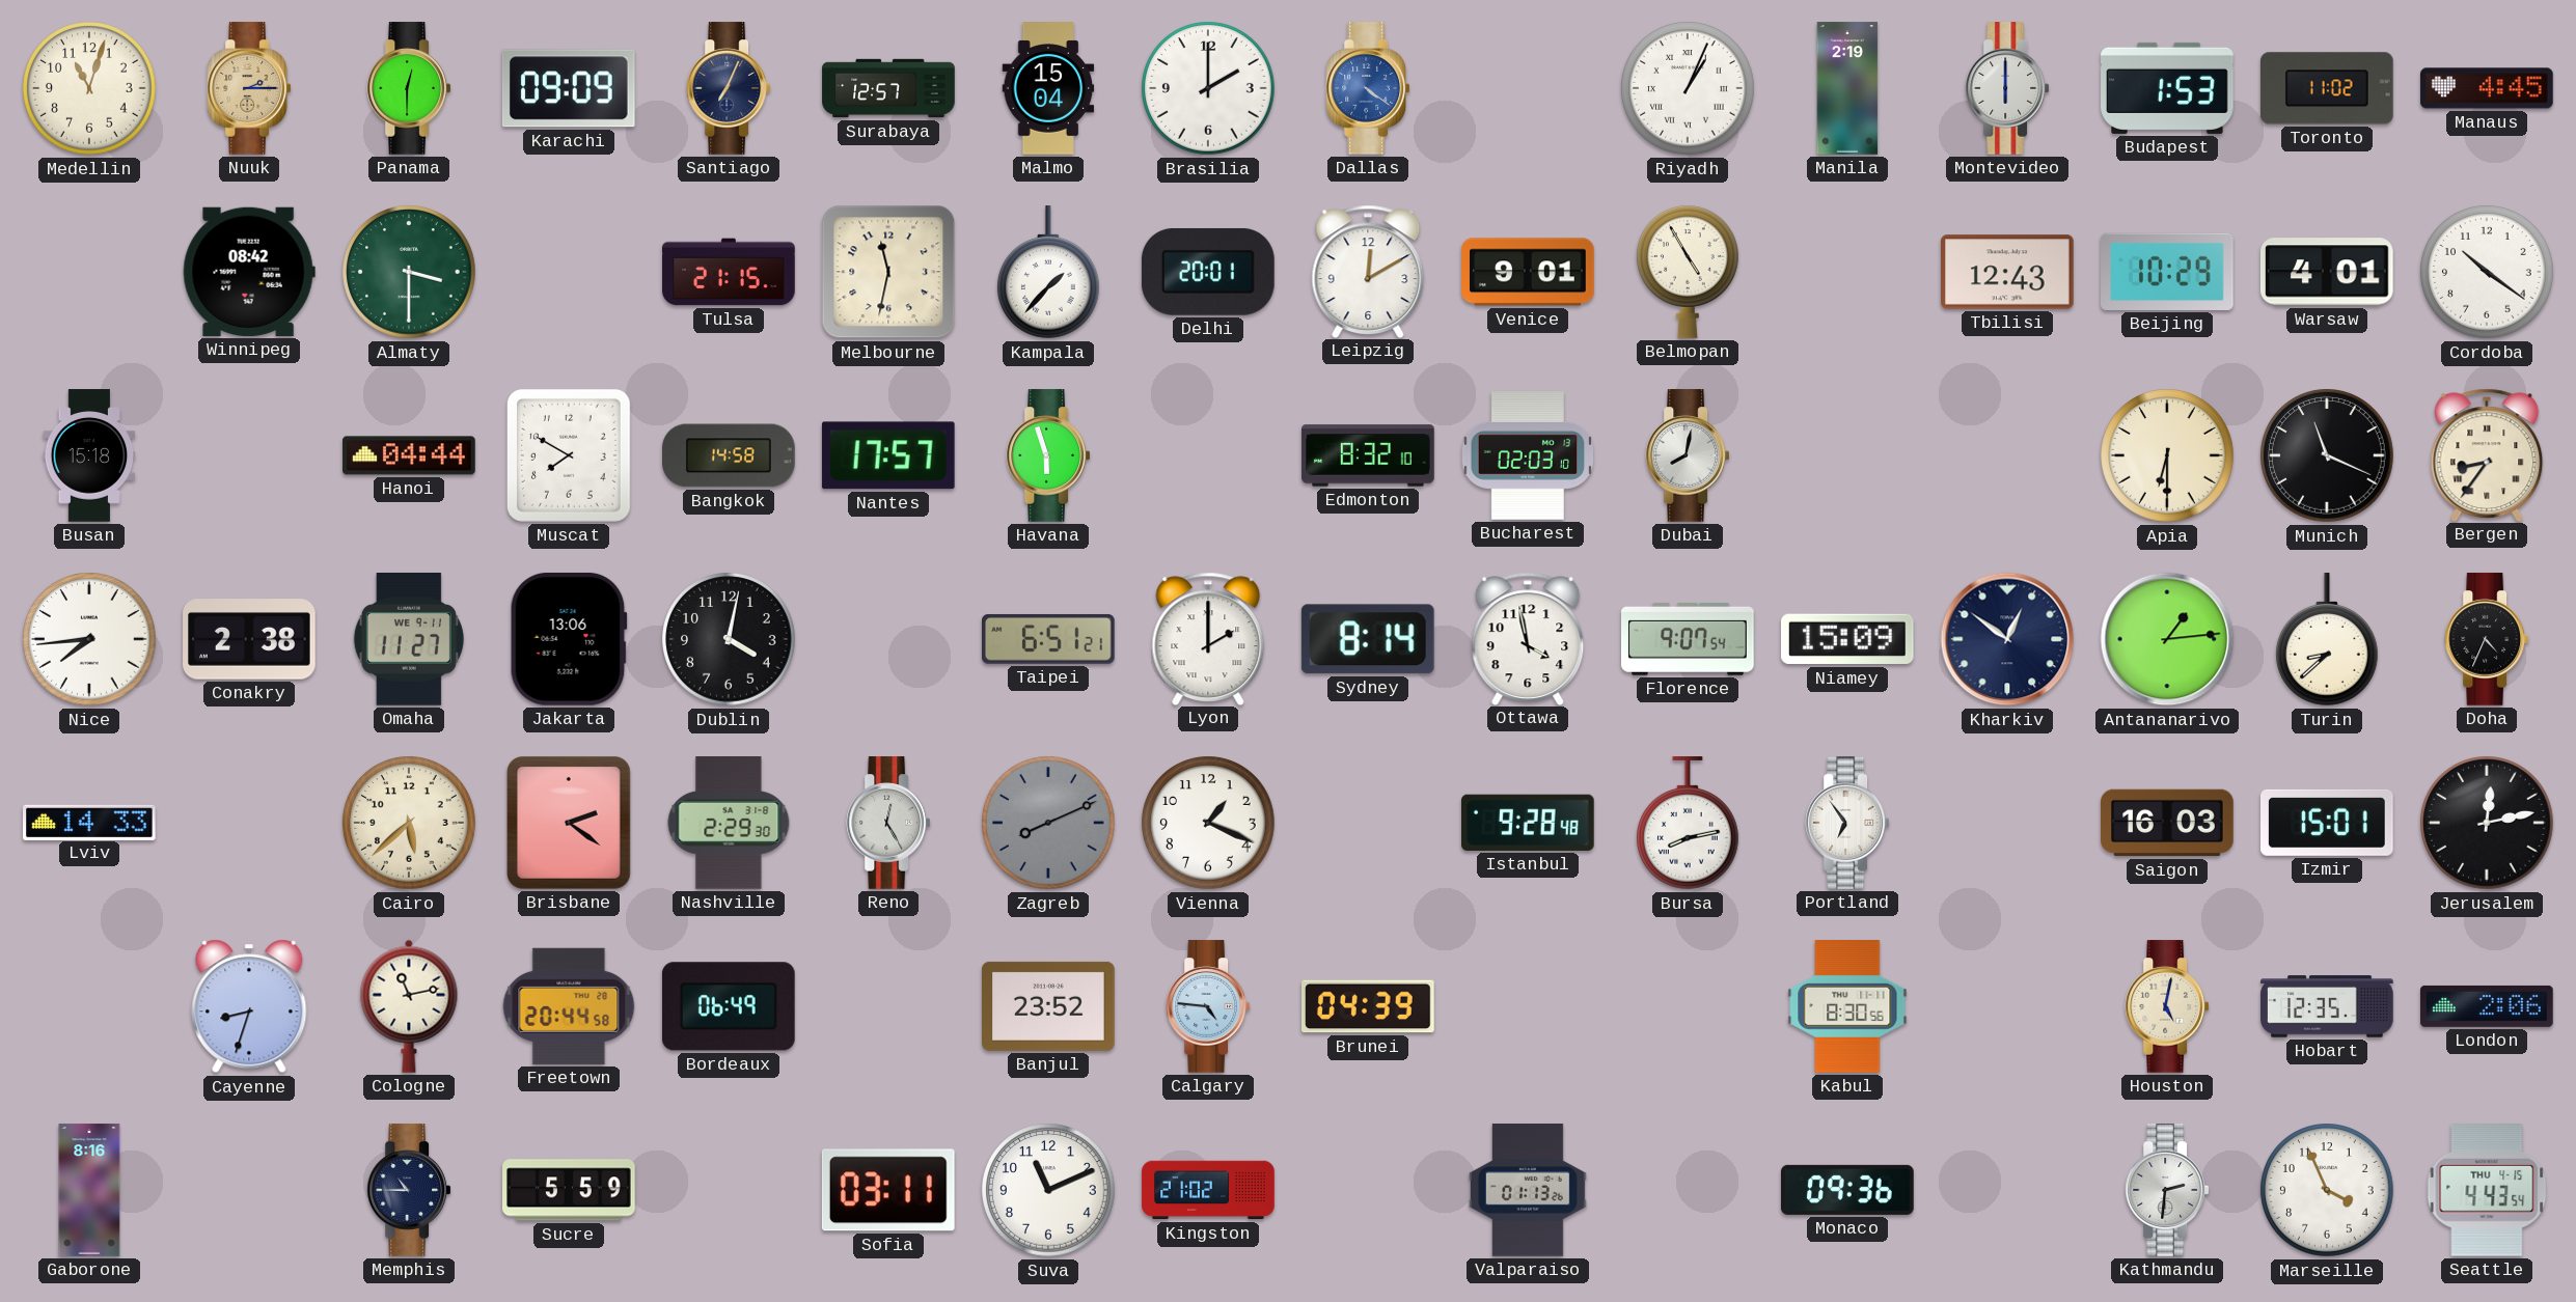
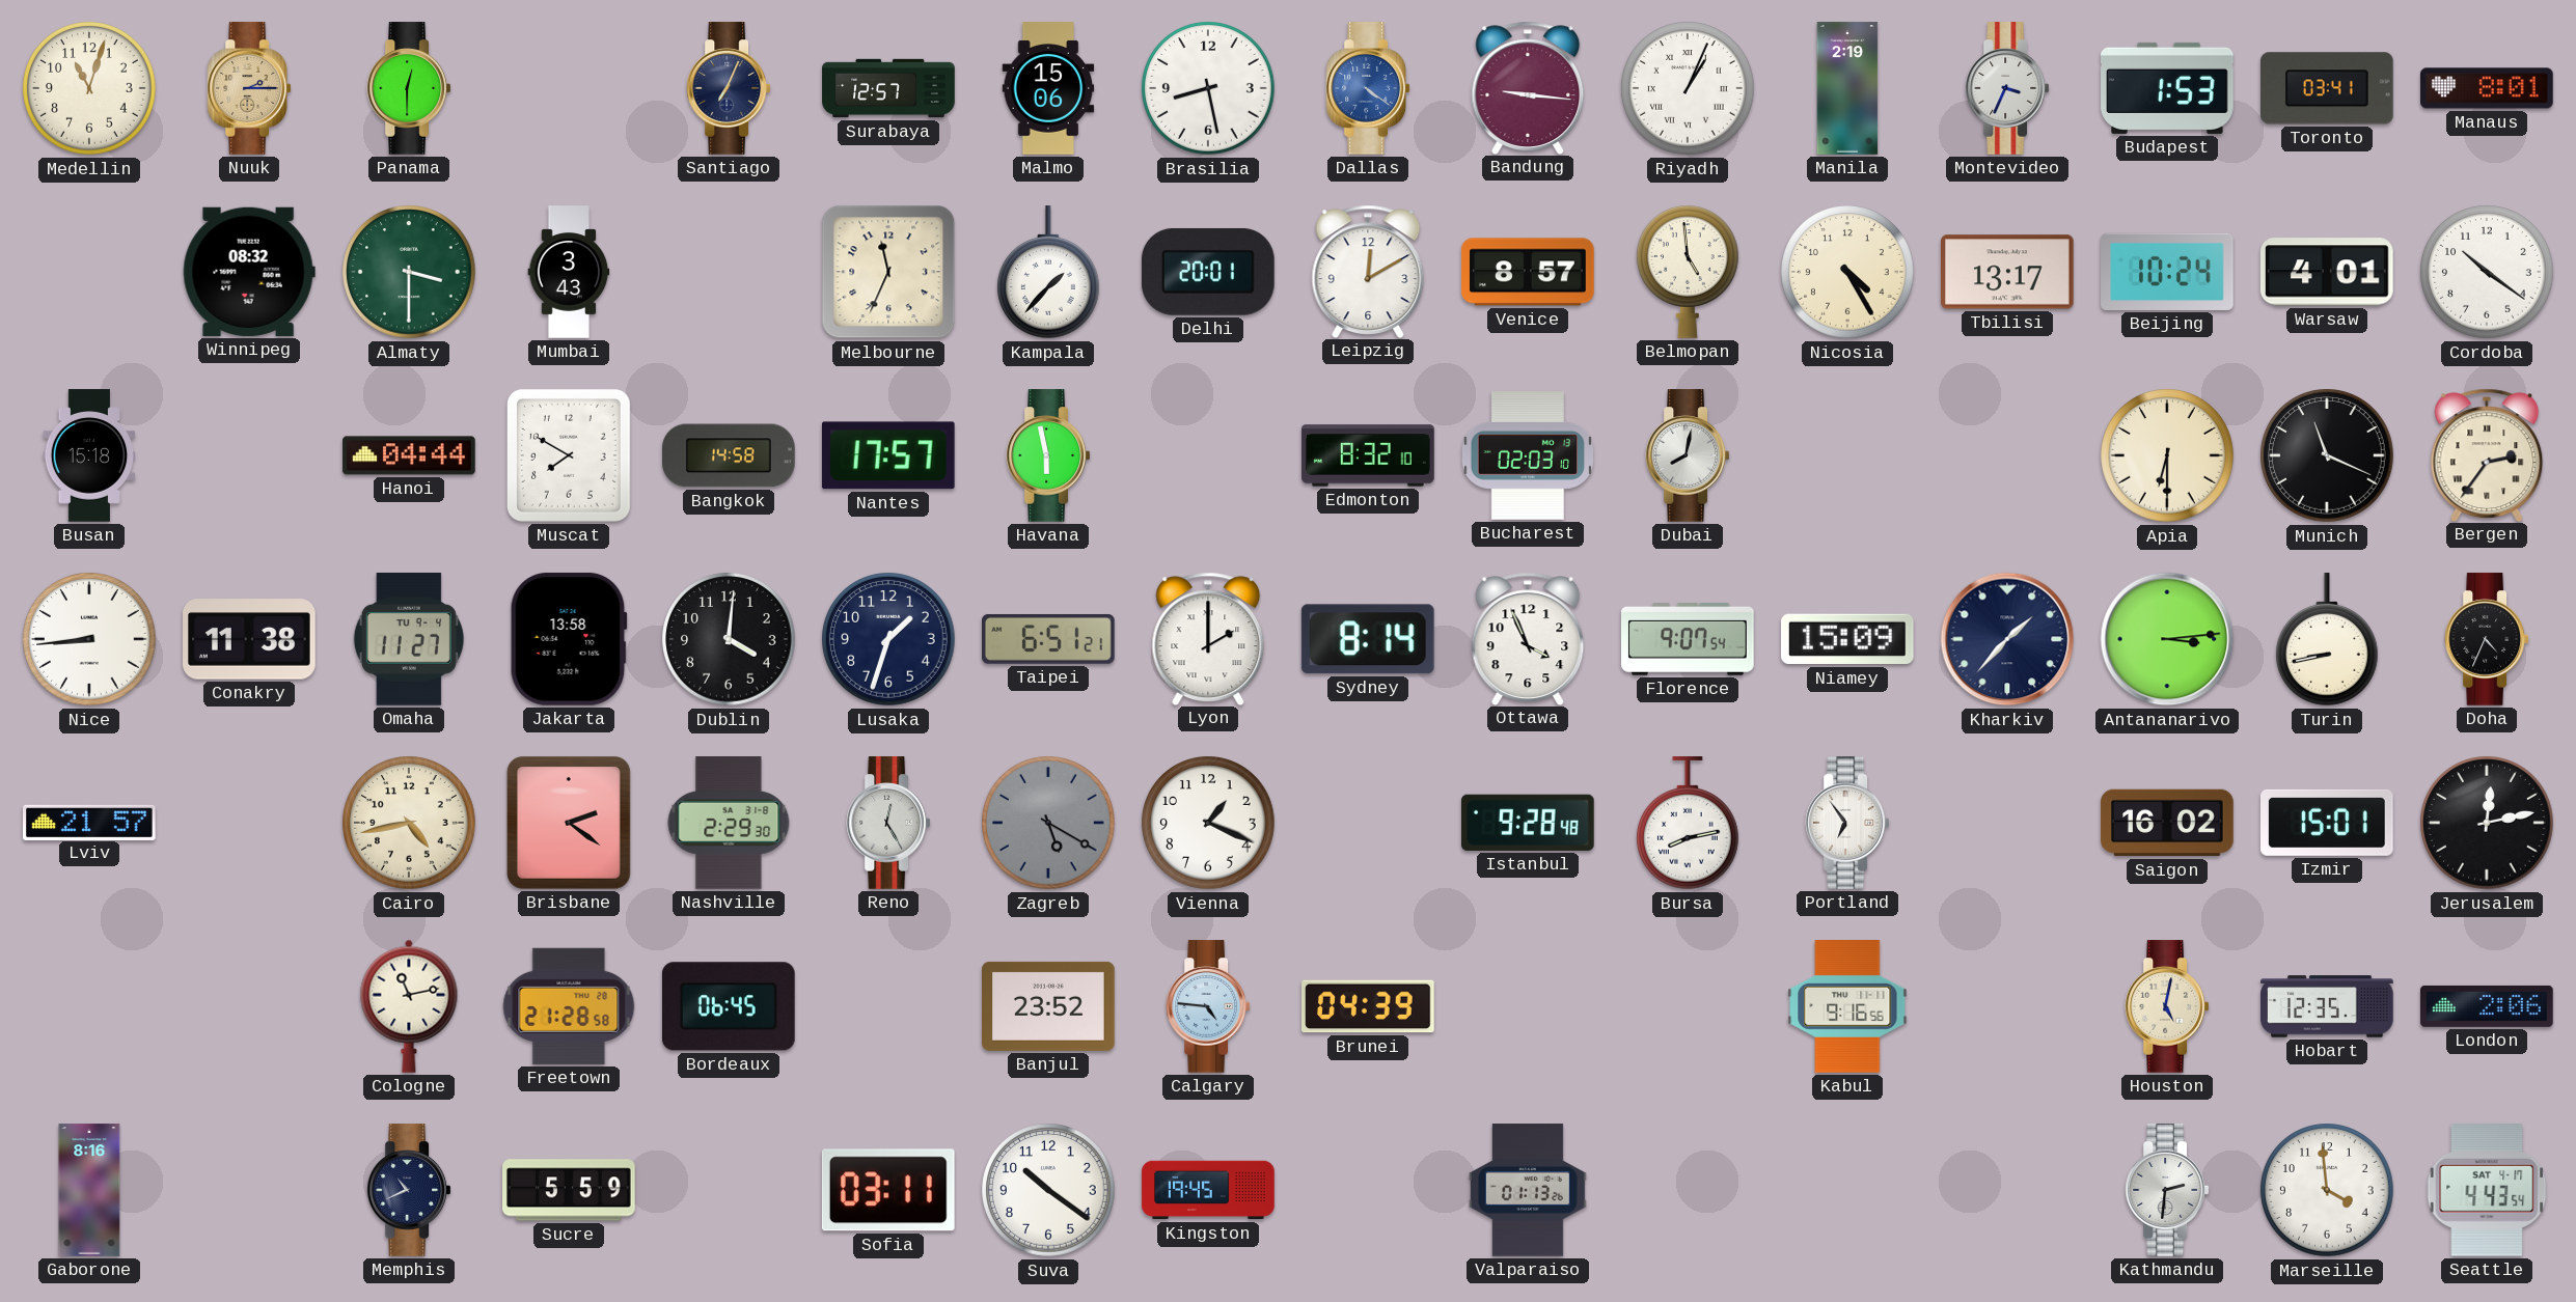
Karachi: 09:09 -> none (569, 88)
Malmo: 15:04 -> 15:06 (1048, 88)
Brasilia: 2:00 -> 8:28 (1208, 88)
Bandung: none -> 9:16 (1528, 87)
Montevideo: 6:00 -> 3:34 (2007, 88)
Toronto: 11:02 -> 03:41 (2328, 88)
Manaus: 4:45 -> 8:01 (2487, 88)
Winnipeg: 08:42 -> 08:32 (249, 272)
Mumbai: none -> 3:43 (569, 272)
Tulsa: 21:15 -> none (729, 272)
Melbourne: 11:32 -> 11:34 (888, 272)
Venice: 9:01 -> 8:57 (1528, 272)
Belmopan: 4:55 -> 4:59 (1689, 272)
Nicosia: none -> 4:25 (1847, 272)
Tbilisi: 12:43 -> 13:17 (2008, 272)
Beijing: 10:29 -> 10:24 (2168, 272)
Havana: 5:57 -> 5:58 (1048, 455)
Bergen: 8:36 -> 2:36 (2487, 454)
Nice: 7:44 -> 8:44 (89, 639)
Conakry: 2:38 -> 11:38 (249, 639)
Omaha date: WE 9-11 -> TU 9-4 (409, 640)
Jakarta: 13:06 -> 13:58 (569, 639)
Dublin: 4:02 -> 4:01 (729, 639)
Lusaka: none -> 1:33 (888, 639)
Ottawa: 3:58 -> 3:56 (1528, 638)
Kharkiv: 12:51 -> 1:37 (2007, 639)
Antananarivo: 1:14 -> 3:14 (2167, 639)
Turin: 8:38 -> 8:43 (2328, 640)
Lviv: 14:33 -> 21:57 (90, 822)
Cairo: 5:38 -> 4:43 (409, 823)
Zagreb: 8:11 -> 5:20 (1048, 823)
Saigon: 16:03 -> 16:02 (2167, 823)
Cayenne: 8:33 -> none (249, 1006)
Freetown: 20:44 -> 21:28 (569, 1006)
Bordeaux: 06:49 -> 06:45 (729, 1006)
Kabul: 8:30 -> 9:16 (1847, 1007)
Memphis: 10:45 -> 10:41 (409, 1190)
Suva: 11:11 -> 10:21 (1048, 1190)
Kingston: 21:02 -> 19:45 (1208, 1190)
Monaco: 09:36 -> none (1848, 1190)
Marseille: 3:56 -> 3:59 (2327, 1190)
Seattle date: THU 4-15 -> SAT 4-17 (2487, 1191)
